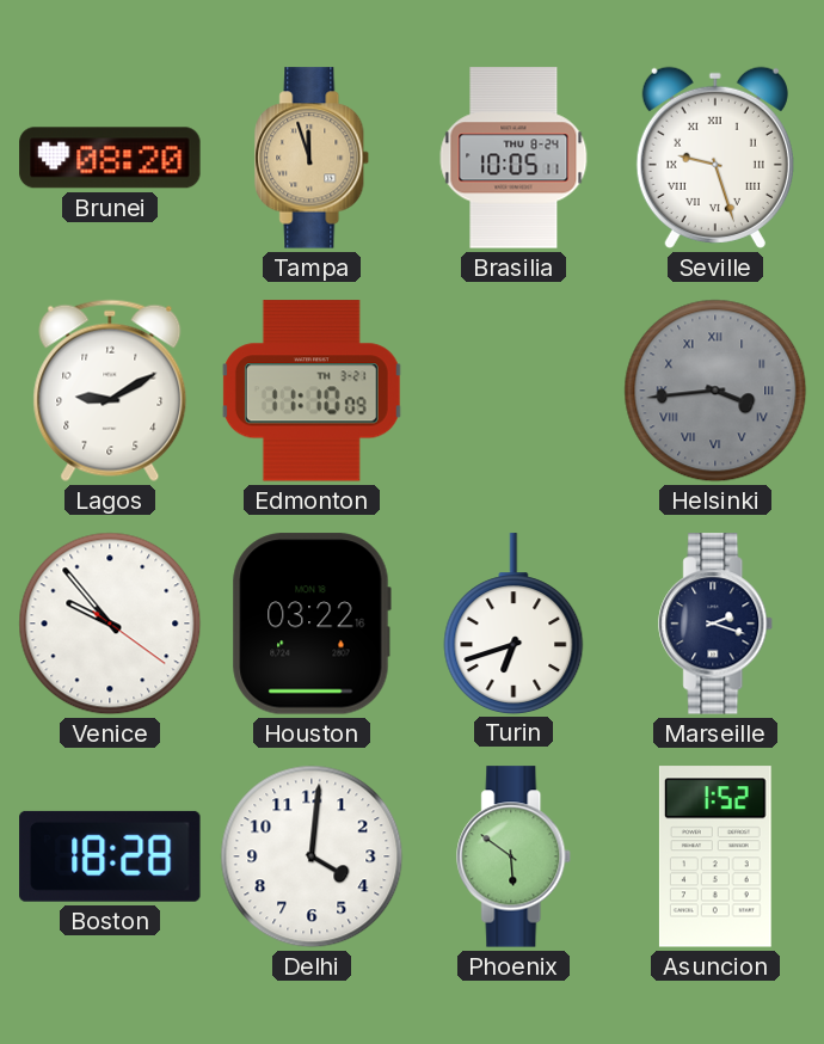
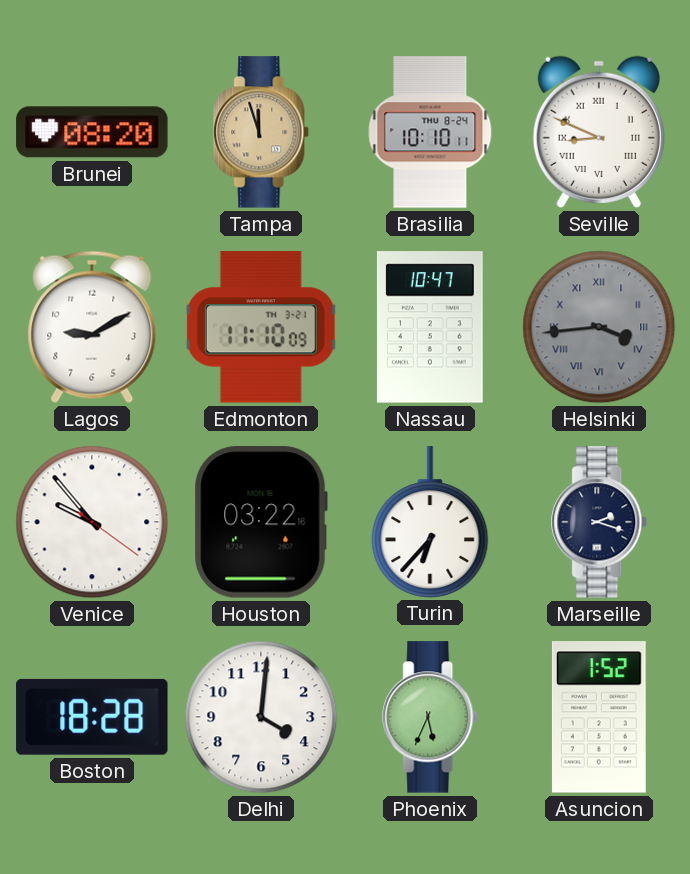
Brasilia: 10:05 -> 10:10 (430, 132)
Seville: 9:27 -> 8:49 (599, 132)
Nassau: none -> 10:47 (430, 327)
Turin: 6:42 -> 6:37 (430, 522)
Phoenix: 5:51 -> 5:34 (431, 717)
